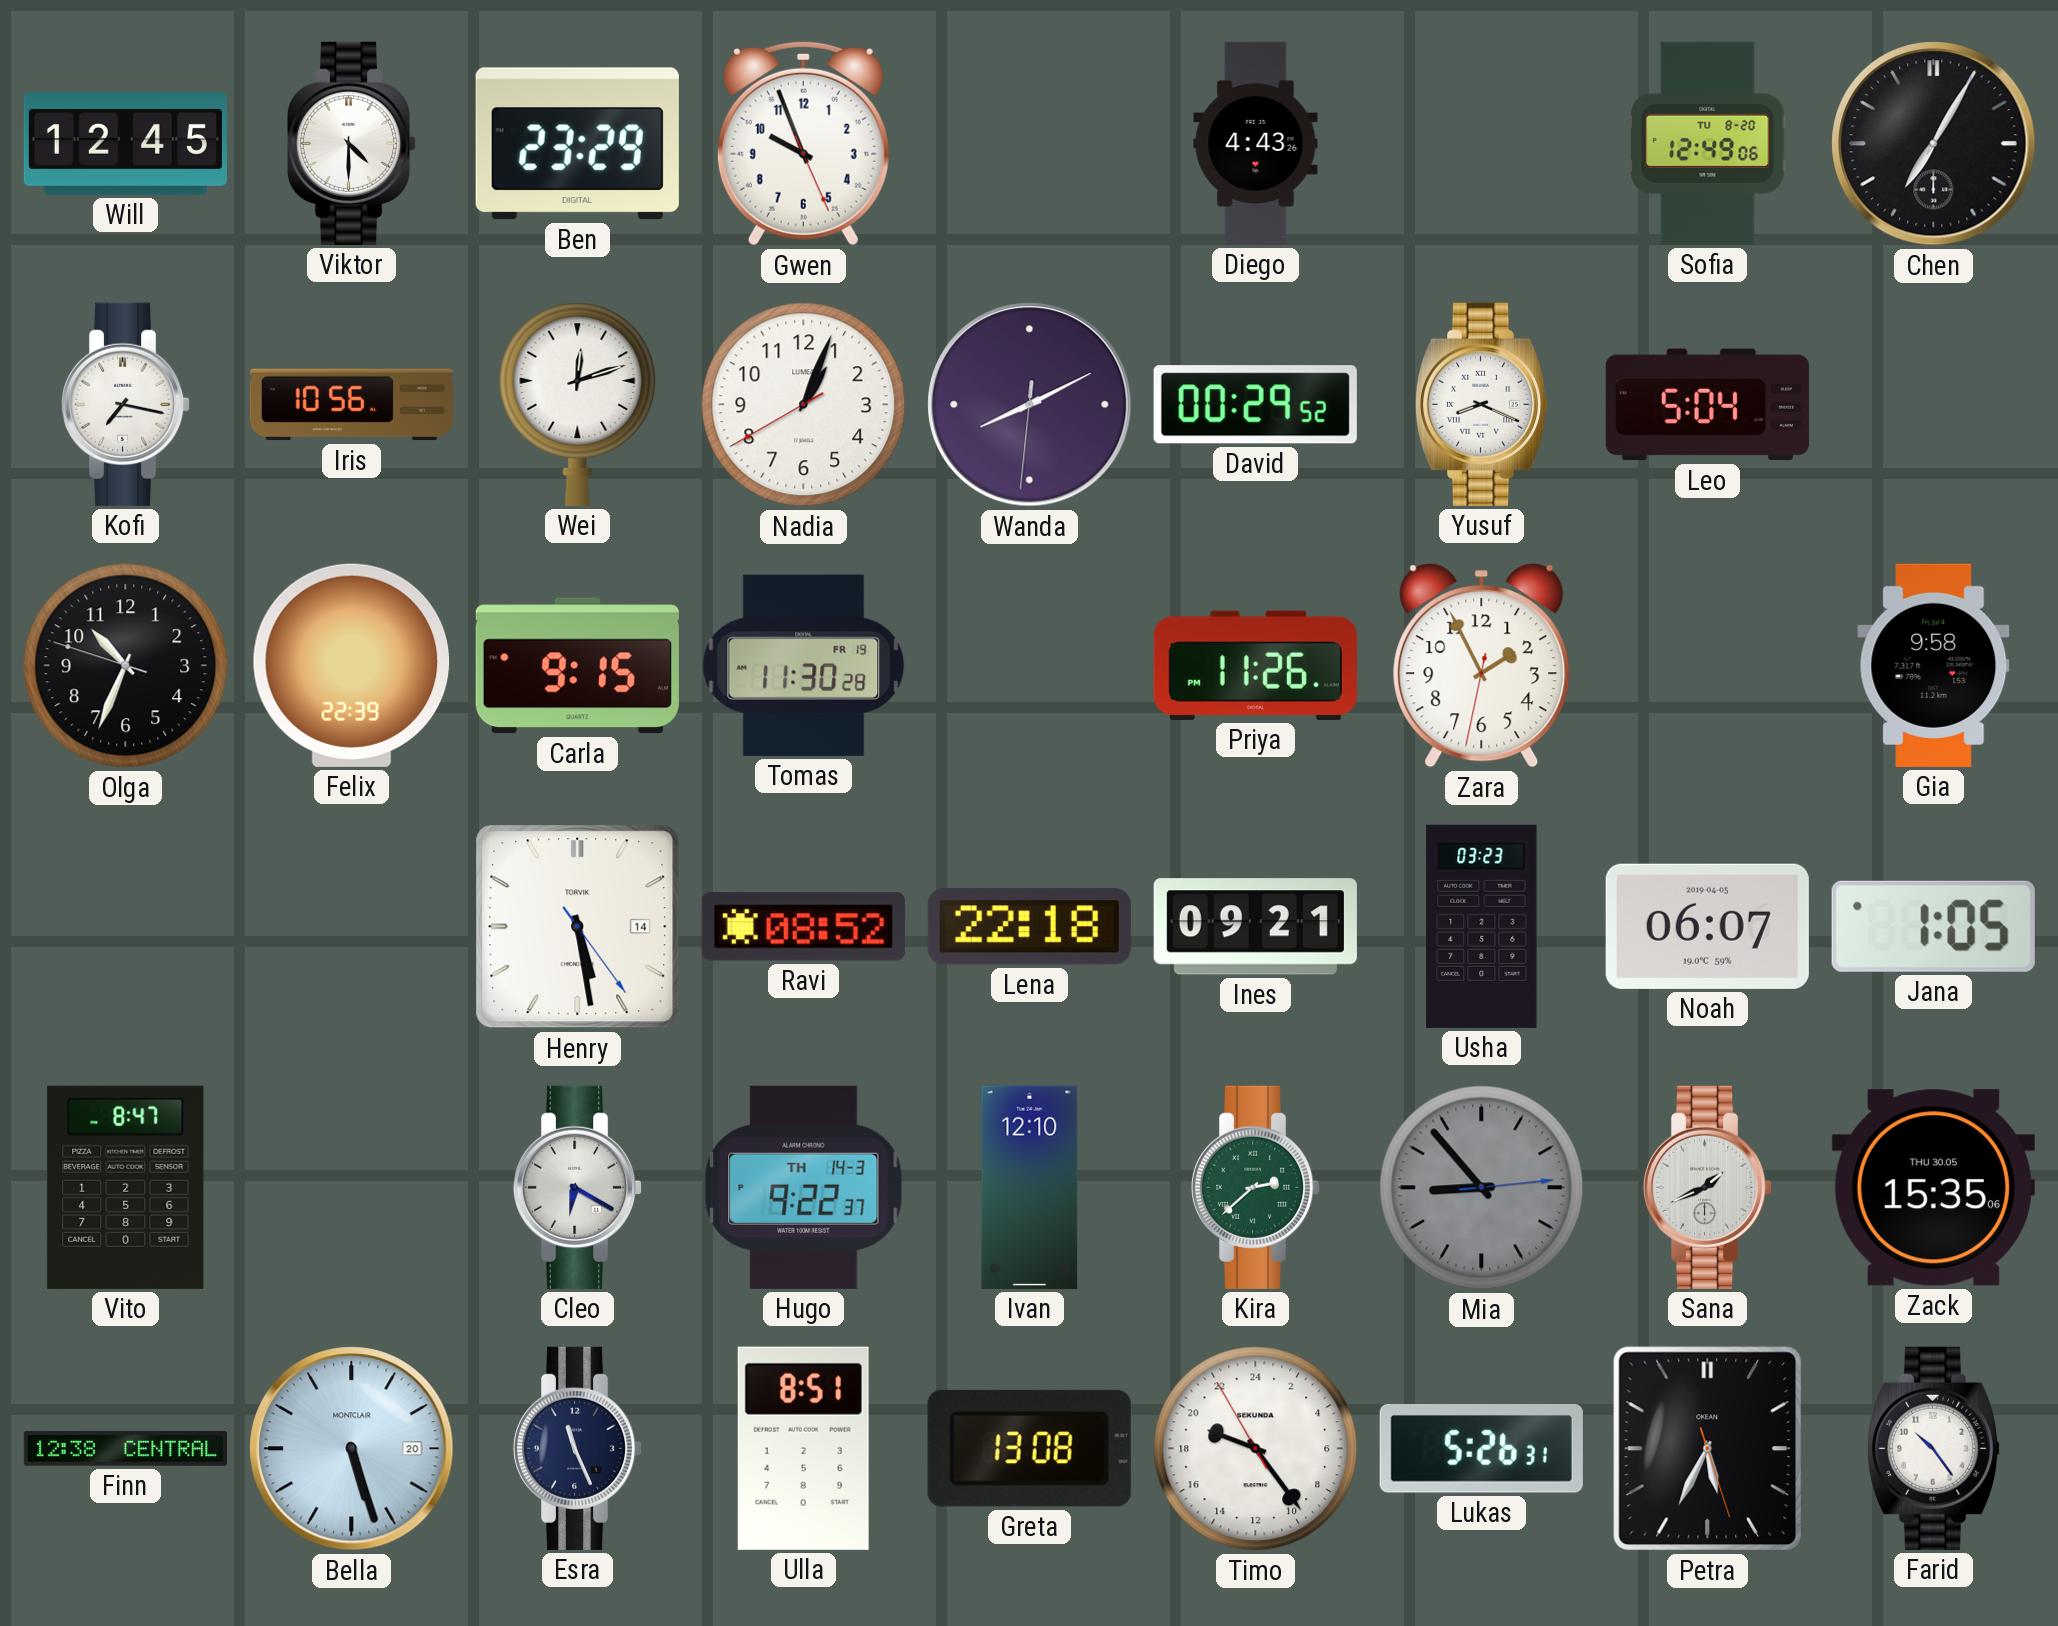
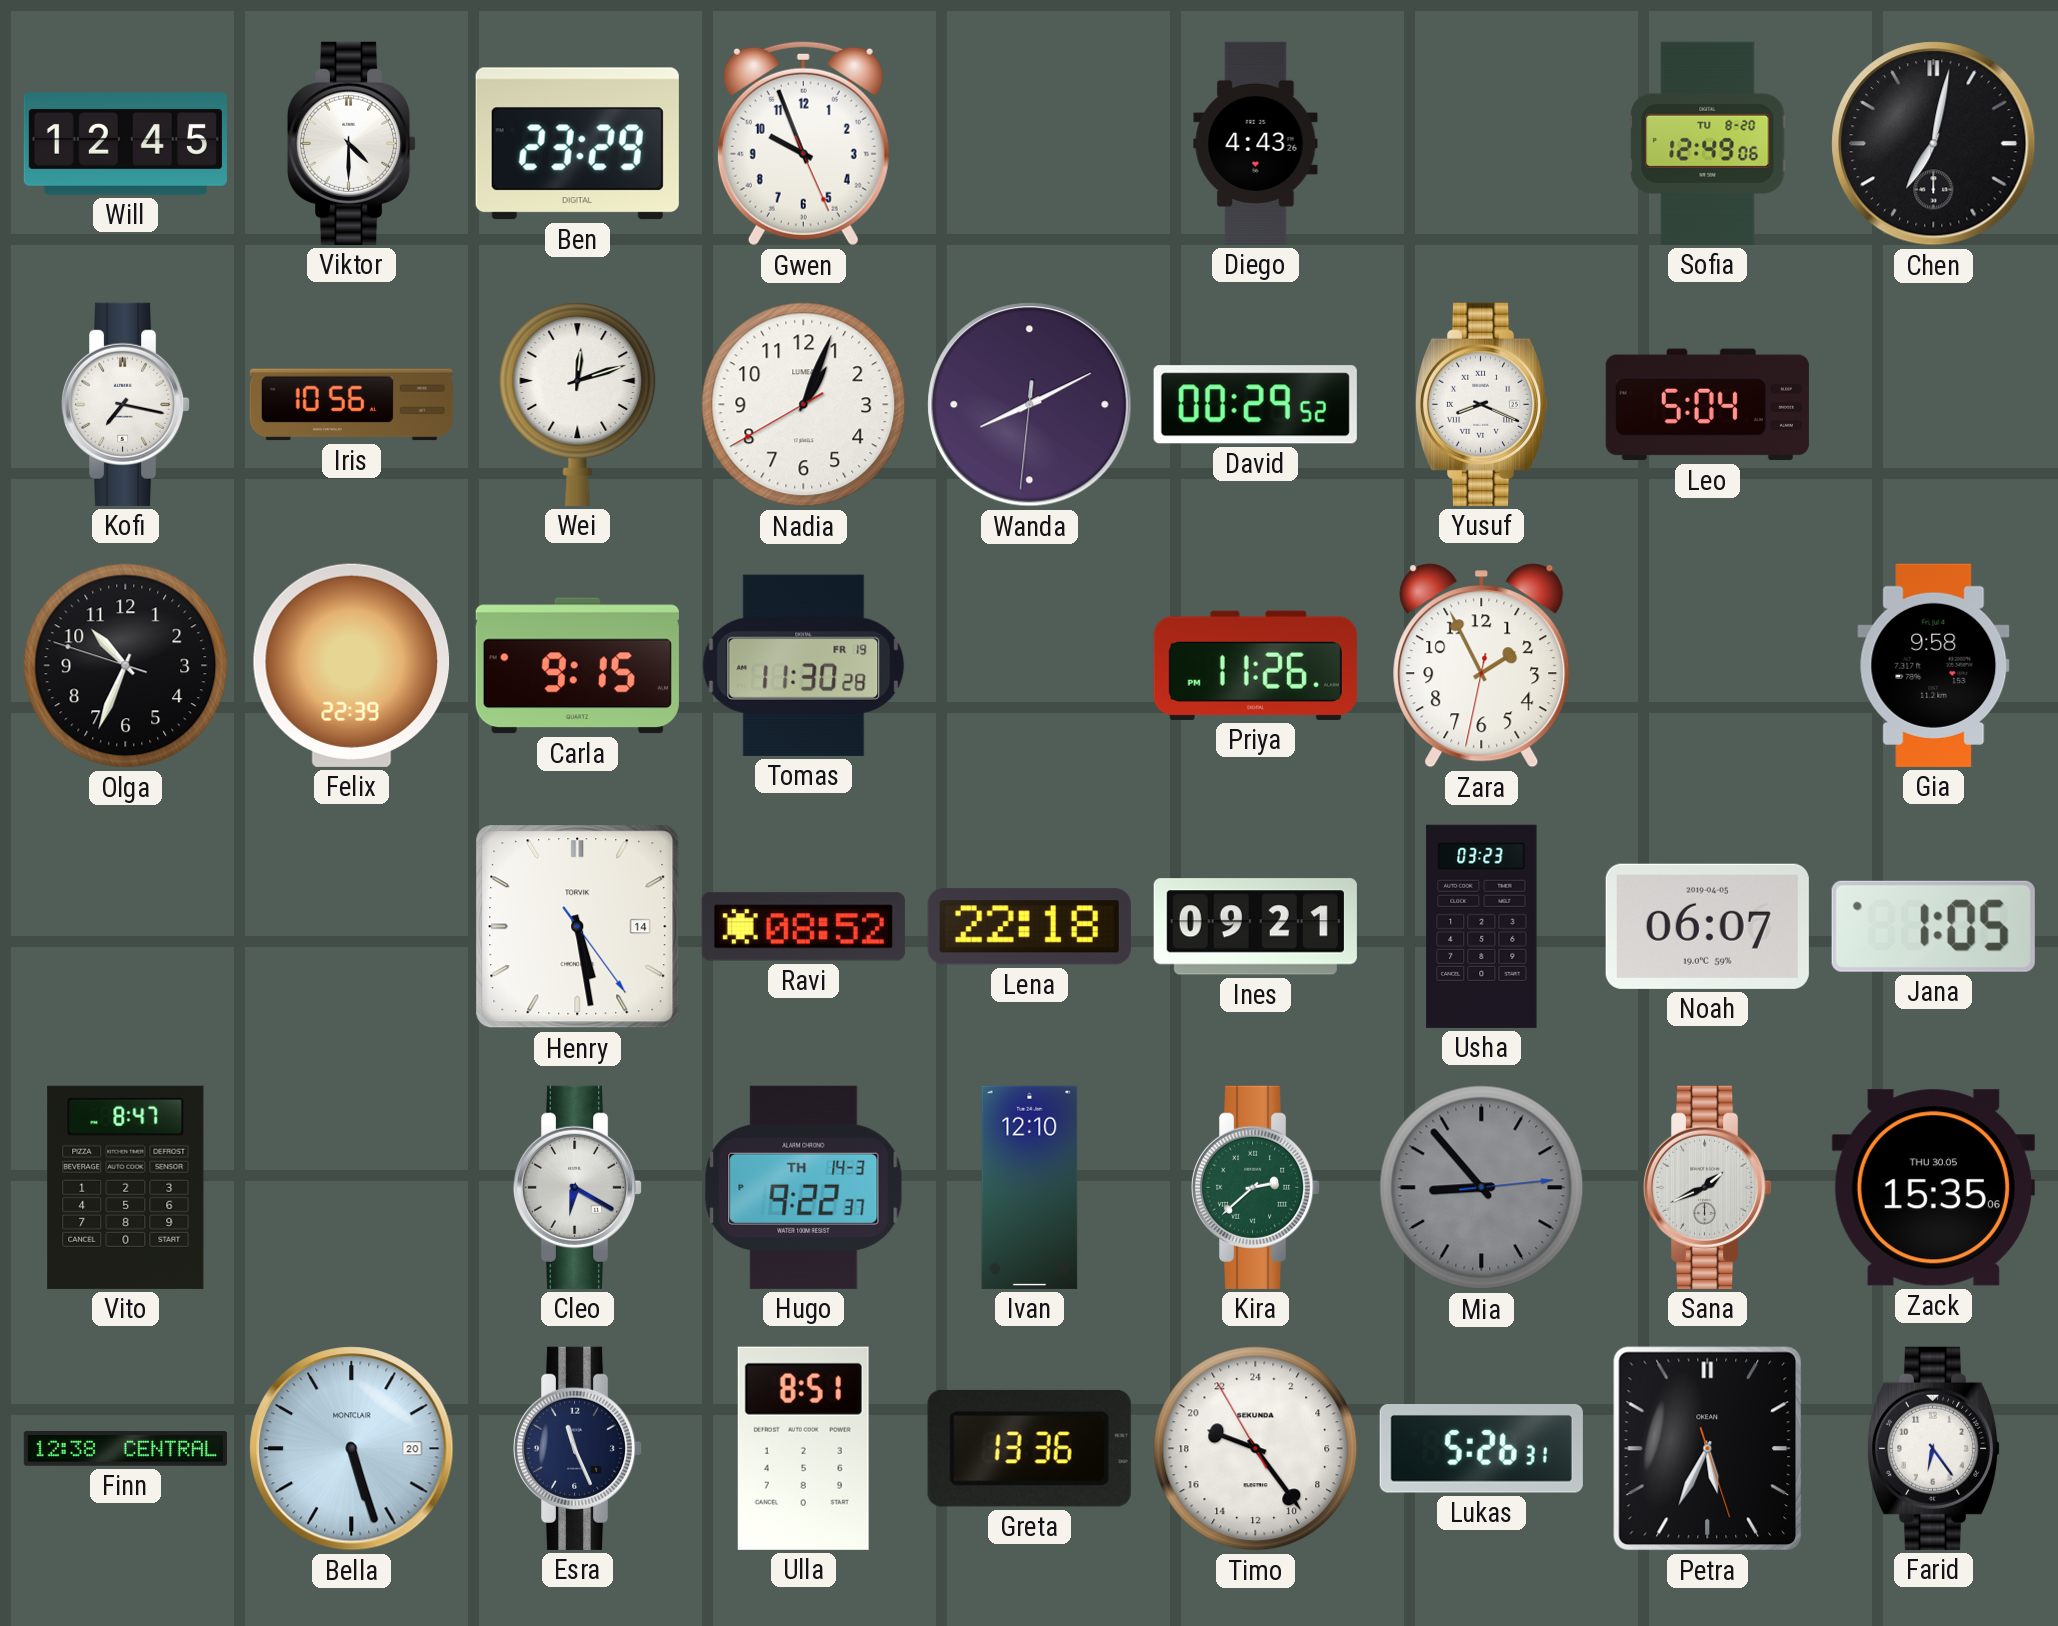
Chen: 7:05 -> 7:02 (1934, 144)
Greta: 13:08 -> 13:36 (1029, 1448)
Farid: 10:24 -> 6:24 (1934, 1448)
